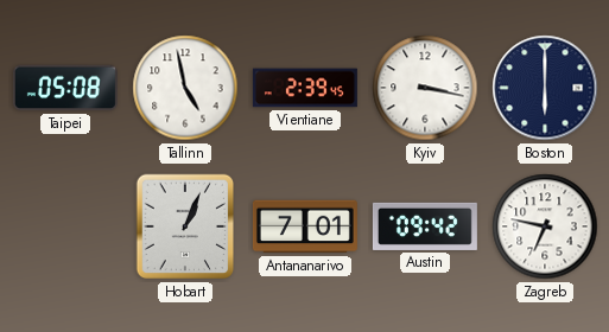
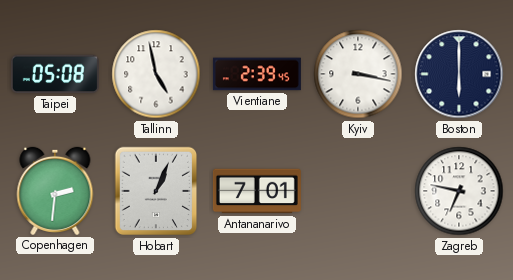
Copenhagen: none -> 2:31 (55, 191)
Austin: 09:42 -> none (425, 226)
